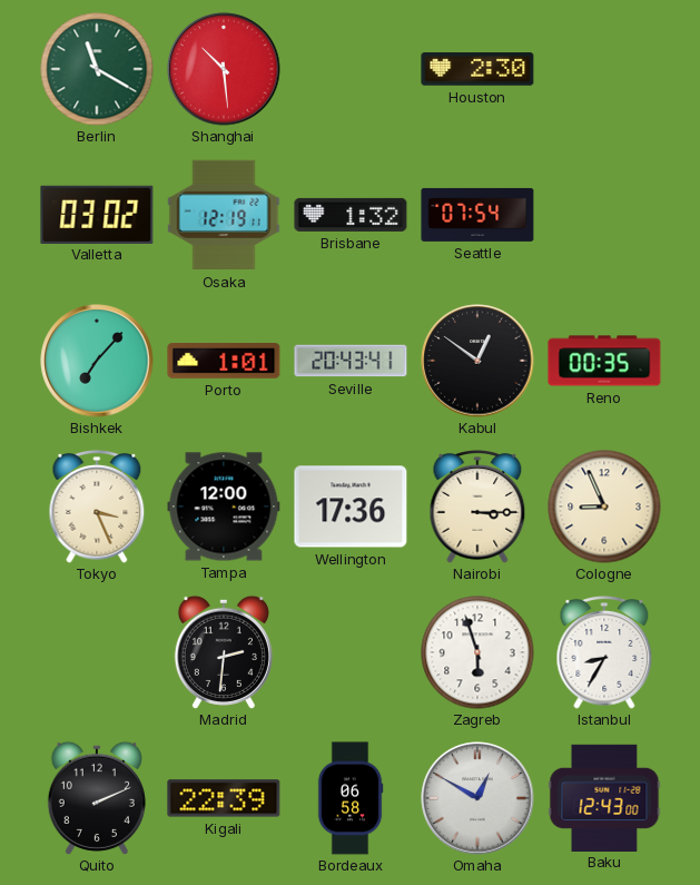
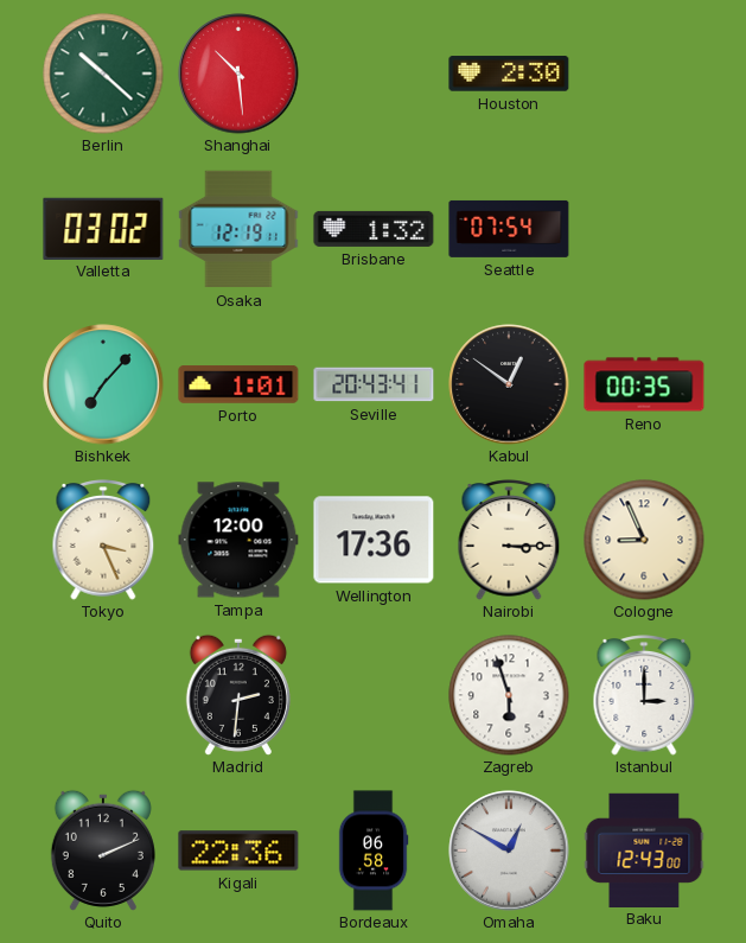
Berlin: 11:20 -> 10:22 (103, 74)
Istanbul: 8:35 -> 3:00 (644, 695)
Kigali: 22:39 -> 22:36 (238, 850)
